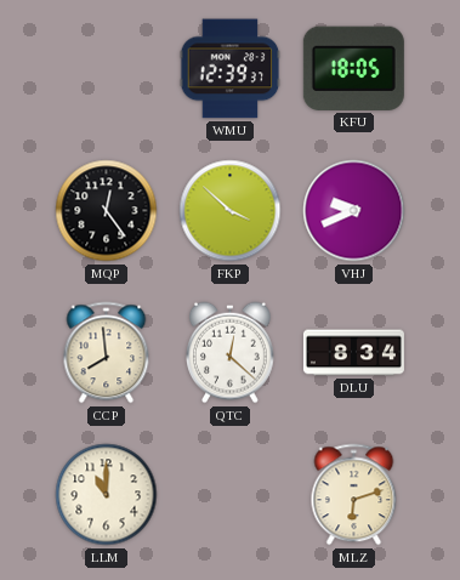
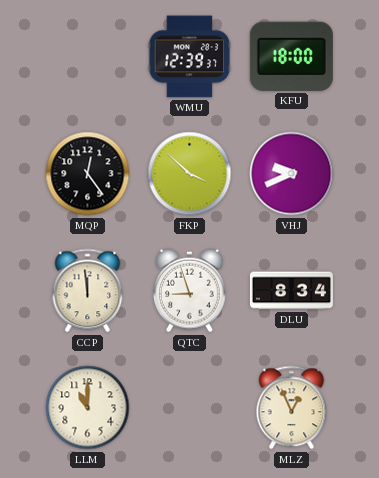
KFU: 18:05 -> 18:00 (291, 56)
CCP: 7:59 -> 11:59 (88, 291)
QTC: 12:22 -> 8:57 (190, 291)
MLZ: 6:12 -> 12:56 (292, 408)
